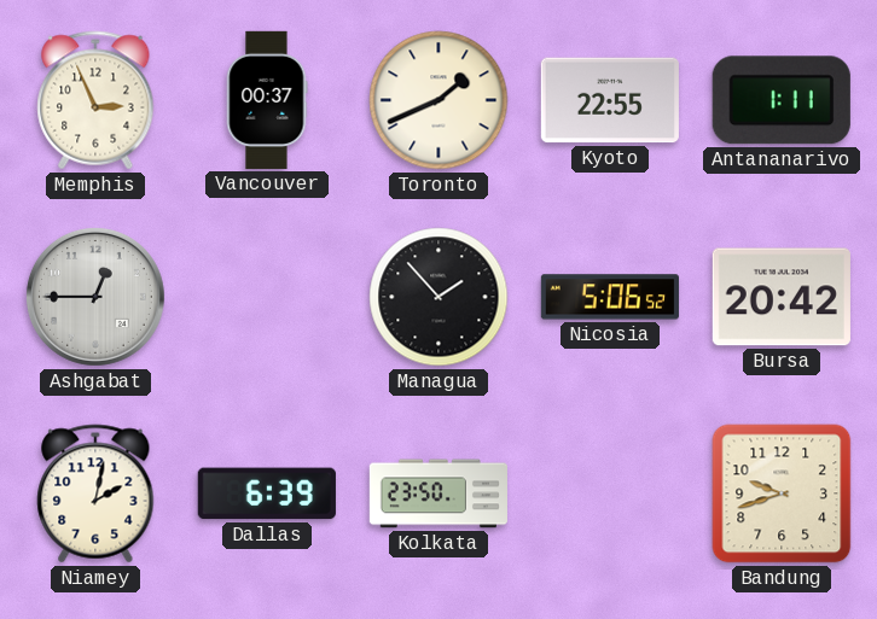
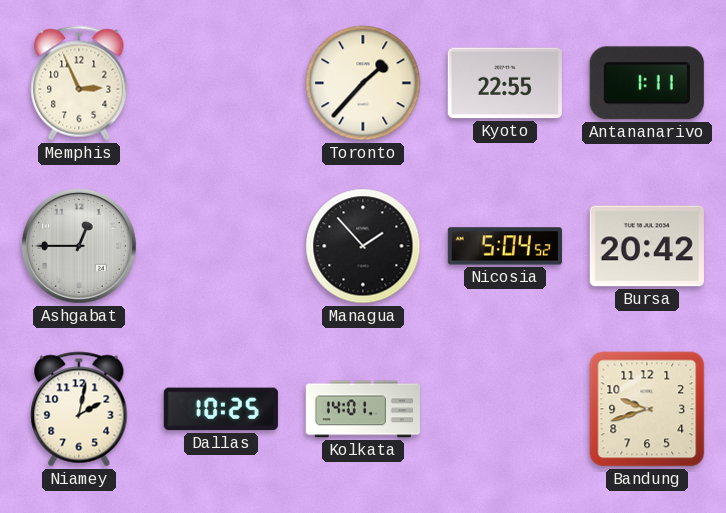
Vancouver: 00:37 -> none (267, 100)
Toronto: 1:41 -> 1:37 (363, 83)
Nicosia: 5:06 -> 5:04 (505, 246)
Dallas: 6:39 -> 10:25 (221, 409)
Kolkata: 23:50 -> 14:01 (363, 409)
